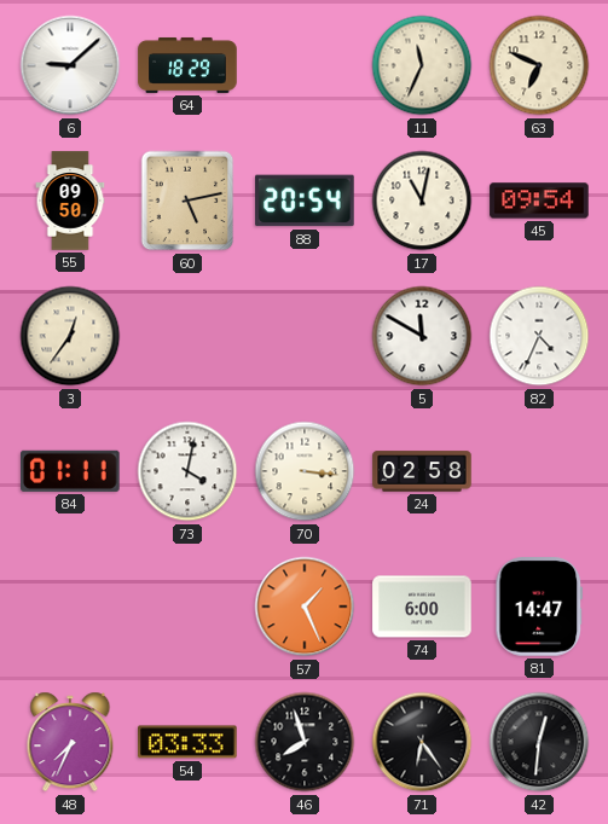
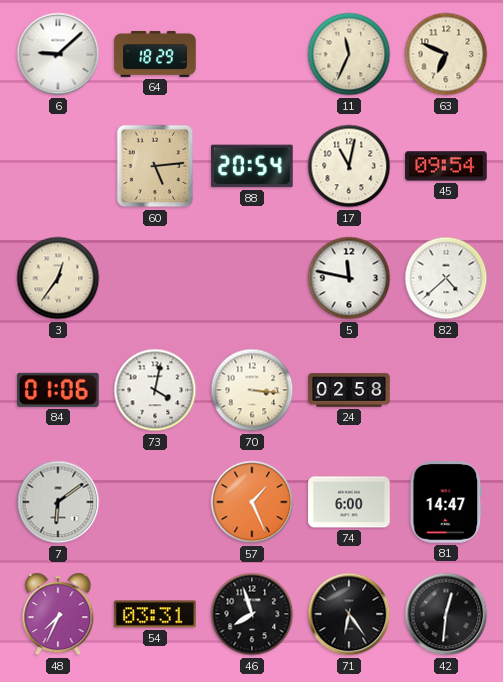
55: 09:50 -> none (70, 201)
60: 5:13 -> 5:14 (155, 166)
5: 11:50 -> 11:47 (349, 278)
82: 4:34 -> 4:38 (446, 278)
84: 01:11 -> 01:06 (59, 390)
7: none -> 6:09 (58, 502)
54: 03:33 -> 03:31 (155, 614)
